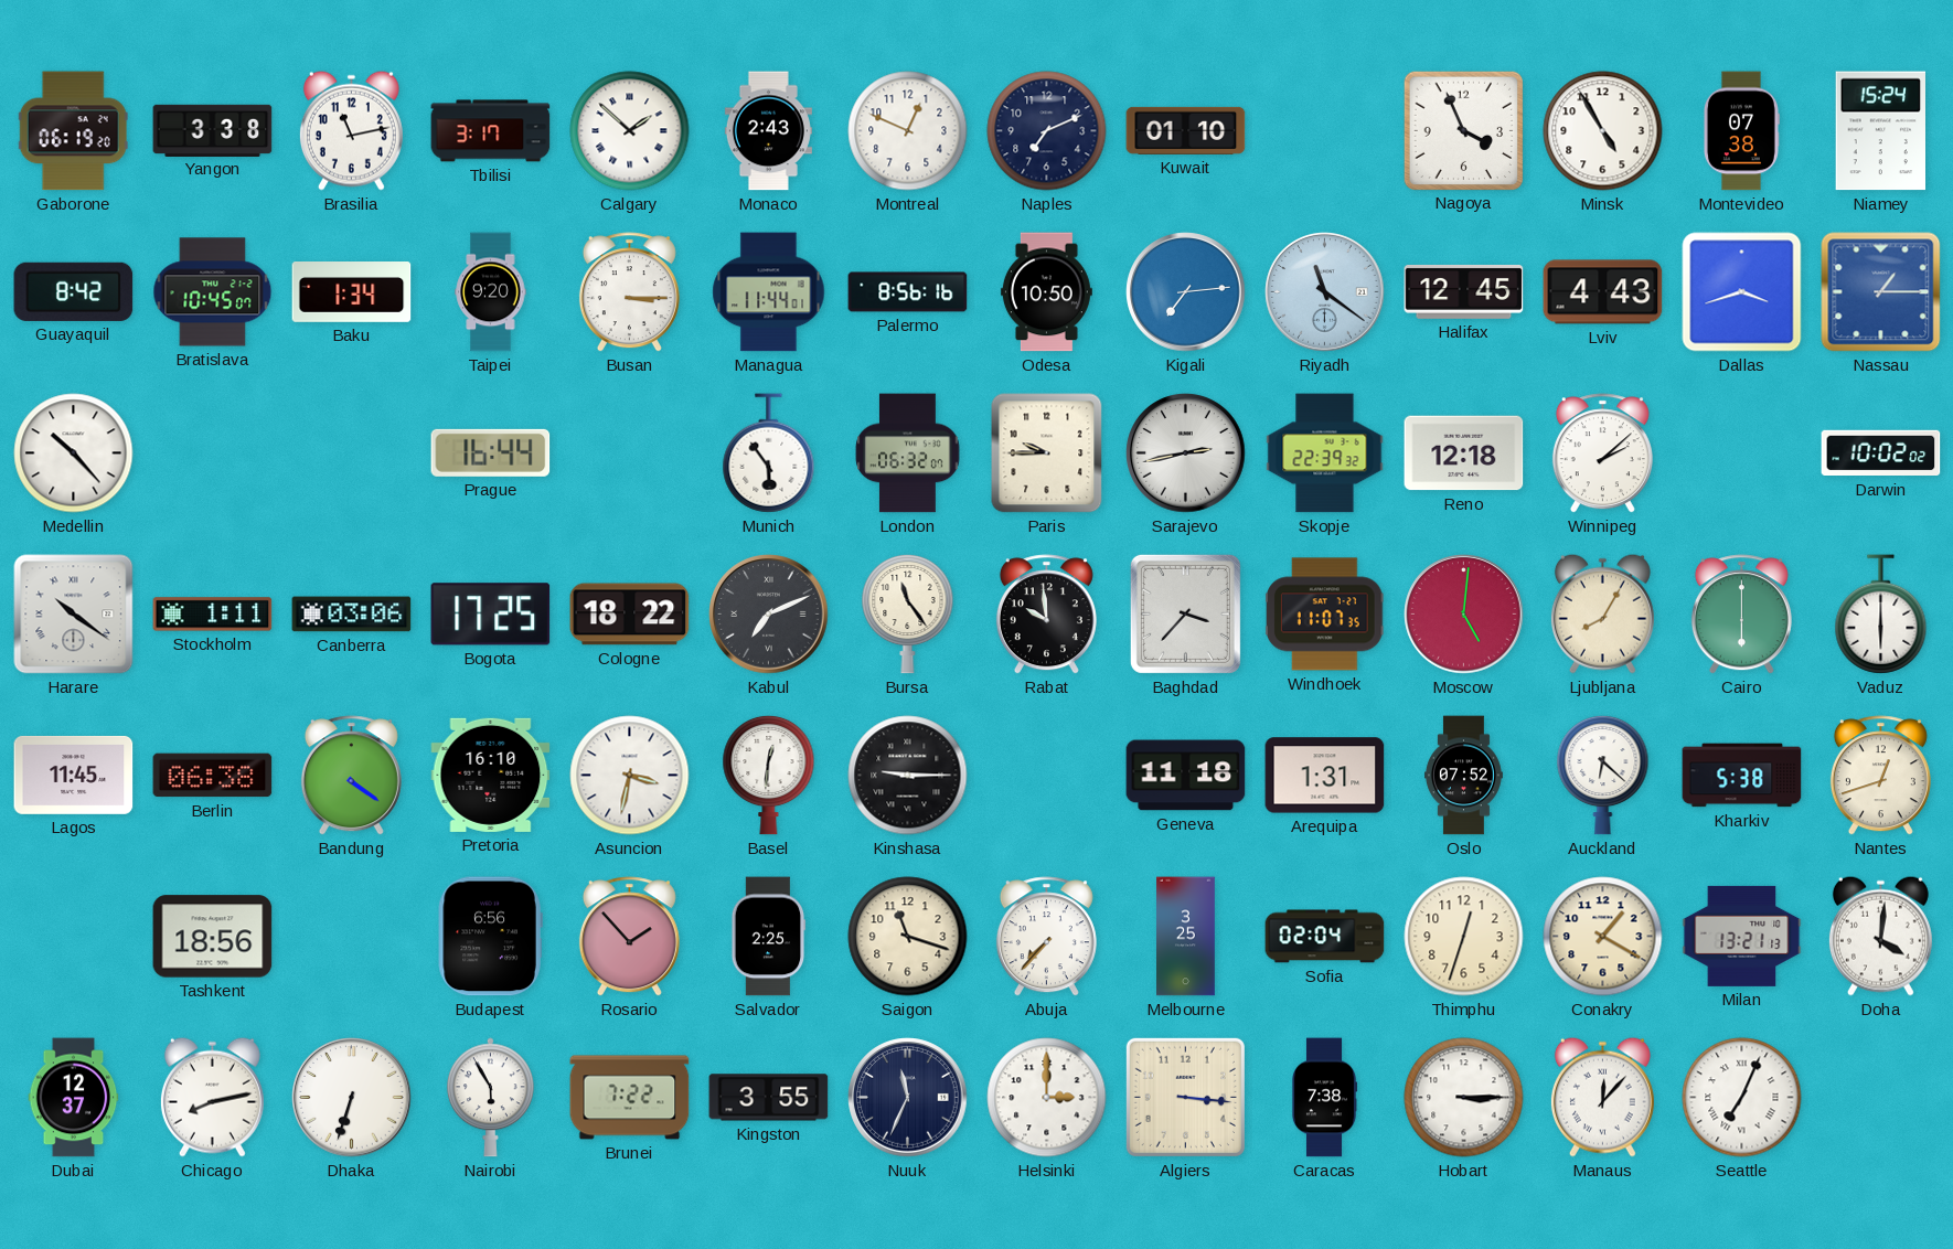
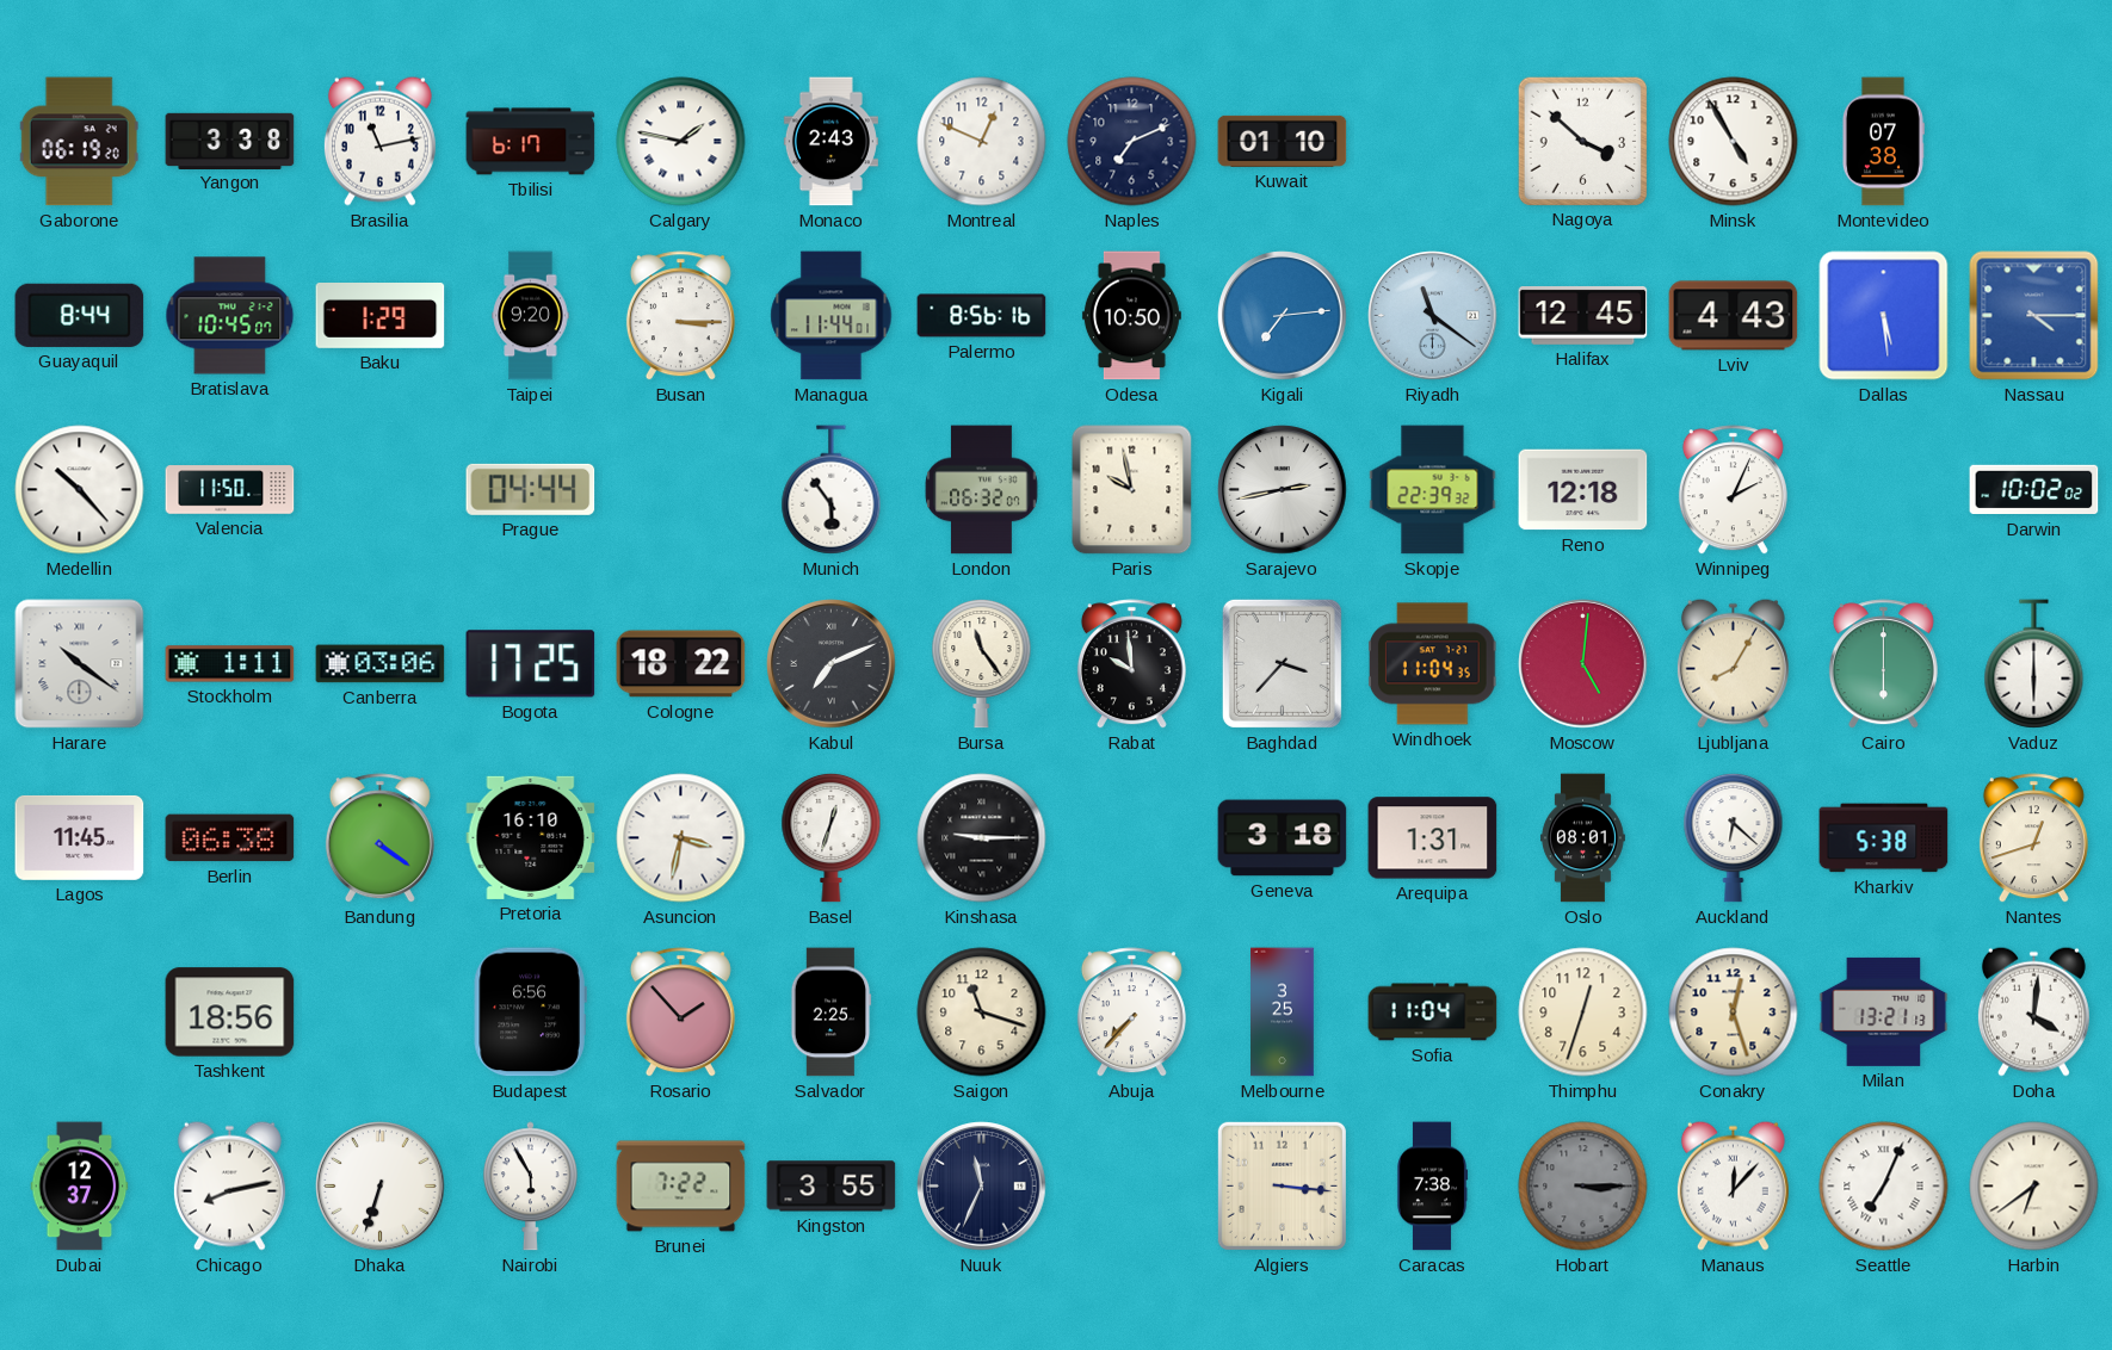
Tbilisi: 3:17 -> 6:17 (531, 142)
Calgary: 1:52 -> 1:47 (681, 142)
Nagoya: 3:56 -> 3:52 (1582, 141)
Niamey: 15:24 -> none (1880, 131)
Guayaquil: 8:42 -> 8:44 (80, 315)
Baku: 1:34 -> 1:29 (381, 316)
Dallas: 3:42 -> 5:29 (1884, 316)
Nassau: 1:15 -> 4:15 (2034, 316)
Valencia: none -> 11:50 (230, 490)
Prague: 16:44 -> 04:44 (531, 489)
Paris: 9:45 -> 9:58 (1132, 490)
Winnipeg: 2:08 -> 2:04 (1733, 490)
Windhoek: 11:07 -> 11:04 (1433, 664)
Basel: 12:31 -> 12:33 (832, 837)
Geneva: 11:18 -> 3:18 (1283, 838)
Oslo: 07:52 -> 08:01 (1583, 838)
Sofia: 02:04 -> 11:04 (1433, 1012)
Conakry: 1:20 -> 12:27 (1734, 1012)
Helsinki: 3:00 -> none (1047, 1098)
Hobart dial: white -> grey (1583, 1187)
Harbin: none -> 6:39 (2034, 1187)
